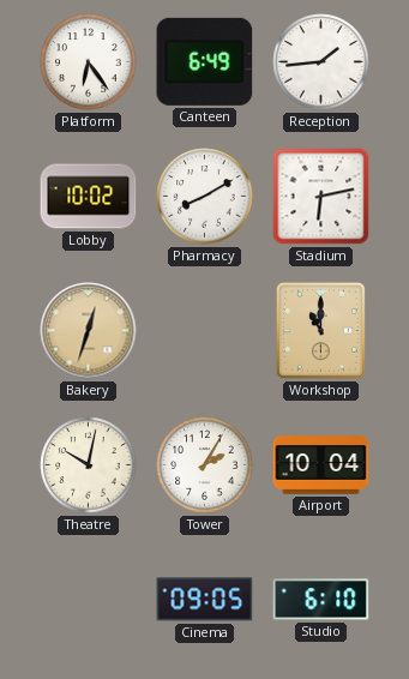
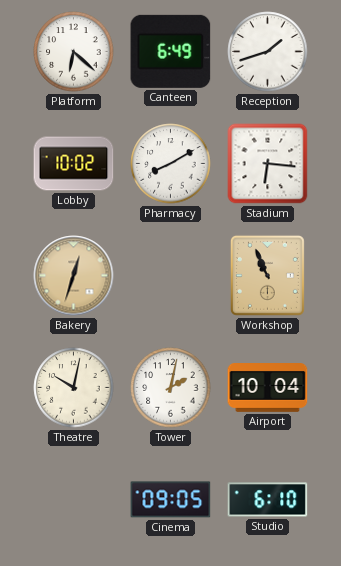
Platform: 6:24 -> 6:22 (74, 52)
Reception: 1:44 -> 1:42 (268, 52)
Stadium: 6:13 -> 6:16 (268, 164)
Workshop: 11:00 -> 10:56 (267, 275)
Tower: 2:05 -> 2:02 (171, 388)
